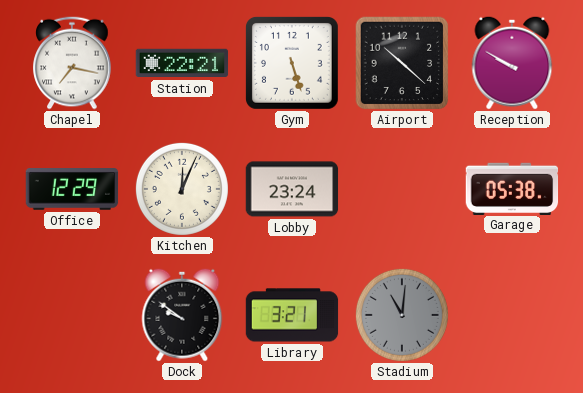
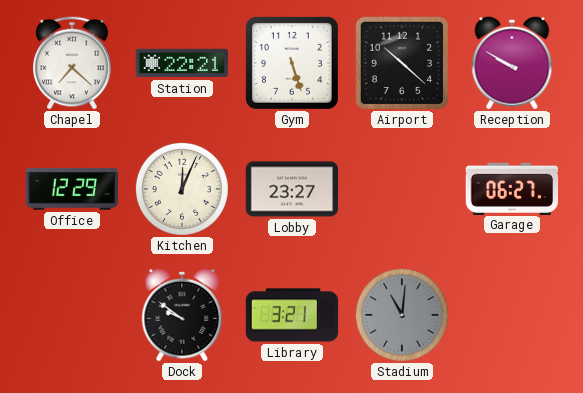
Chapel: 7:17 -> 7:22 (72, 63)
Lobby: 23:24 -> 23:27 (292, 189)
Garage: 05:38 -> 06:27 (512, 188)
